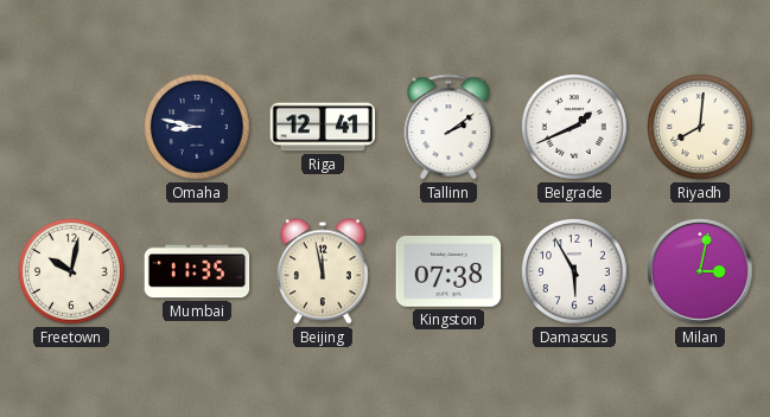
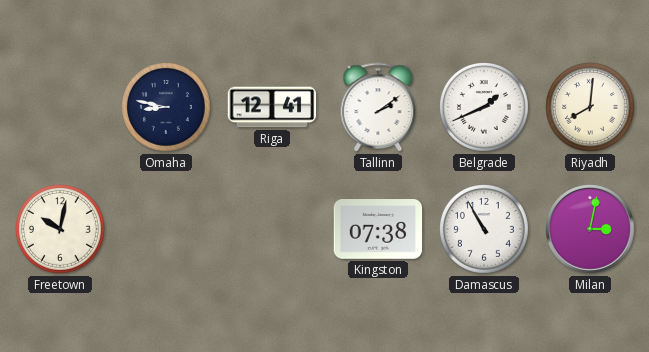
Mumbai: 11:35 -> none (197, 271)
Beijing: 11:58 -> none (324, 271)
Damascus: 5:55 -> 10:55 (485, 230)
